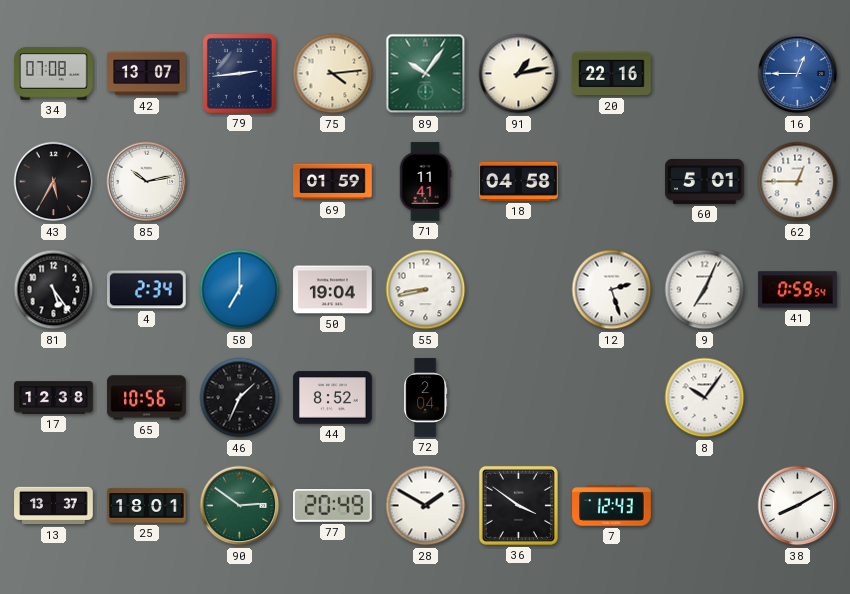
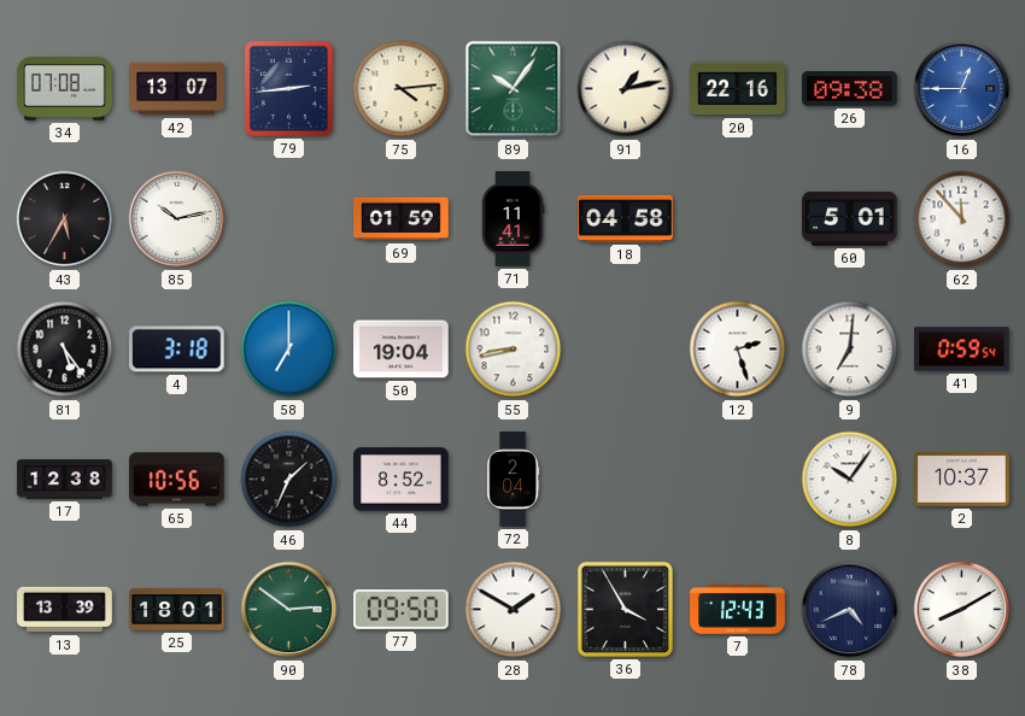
26: none -> 09:38 (850, 89)
62: 12:45 -> 11:53 (962, 219)
4: 2:34 -> 3:18 (177, 350)
9: 7:04 -> 7:01 (850, 350)
2: none -> 10:37 (962, 480)
13: 13:37 -> 13:39 (65, 610)
77: 20:49 -> 09:50 (402, 610)
36: 3:51 -> 3:55 (625, 609)
78: none -> 4:41 (850, 610)
